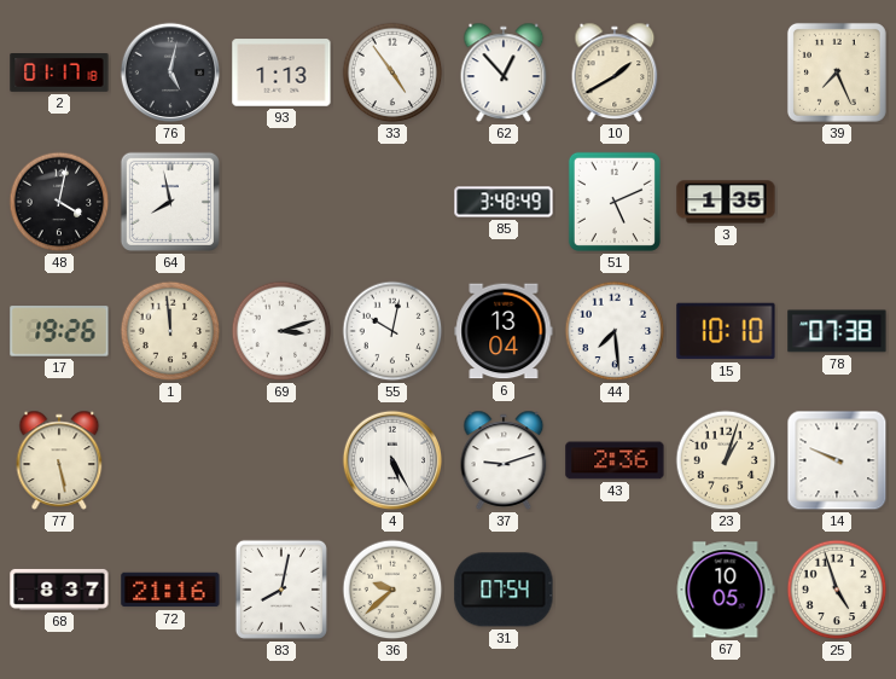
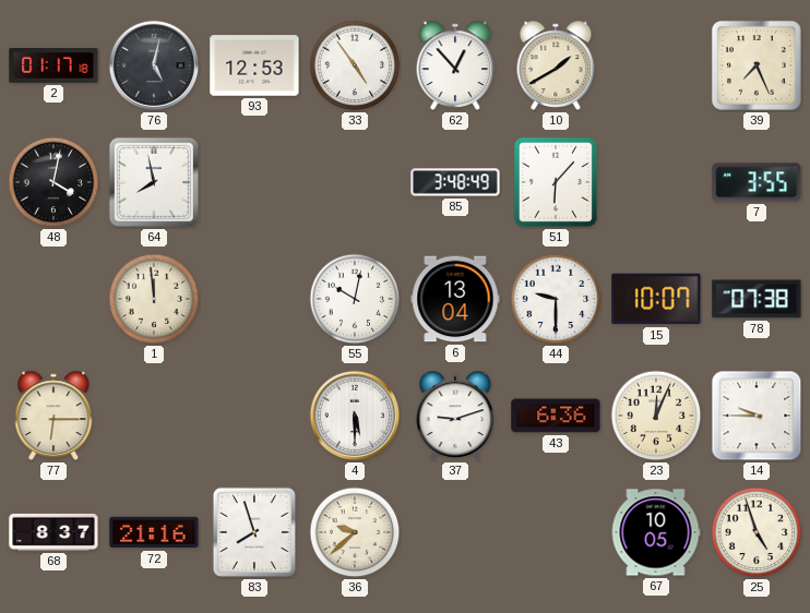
93: 1:13 -> 12:53 (254, 65)
51: 5:11 -> 6:07 (556, 182)
3: 1:35 -> none (726, 202)
7: none -> 3:55 (757, 182)
17: 19:26 -> none (59, 331)
69: 3:12 -> none (281, 331)
44: 7:29 -> 9:30 (556, 299)
15: 10:10 -> 10:07 (656, 299)
77: 5:28 -> 6:15 (53, 416)
4: 5:25 -> 5:30 (355, 416)
43: 2:36 -> 6:36 (556, 416)
23: 1:03 -> 12:04 (656, 416)
14: 9:49 -> 9:45 (757, 416)
83: 8:02 -> 7:57 (254, 532)
31: 07:54 -> none (504, 590)
